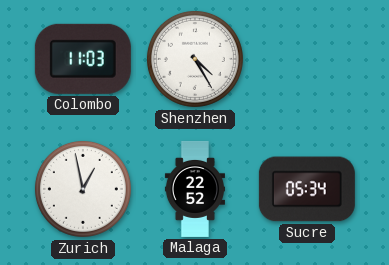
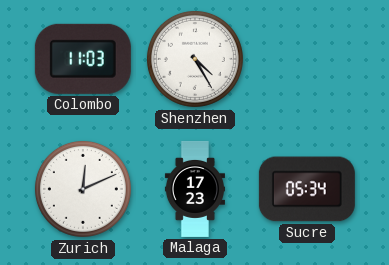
Zurich: 12:58 -> 12:11 (83, 189)
Malaga: 22:52 -> 17:23 (195, 189)
